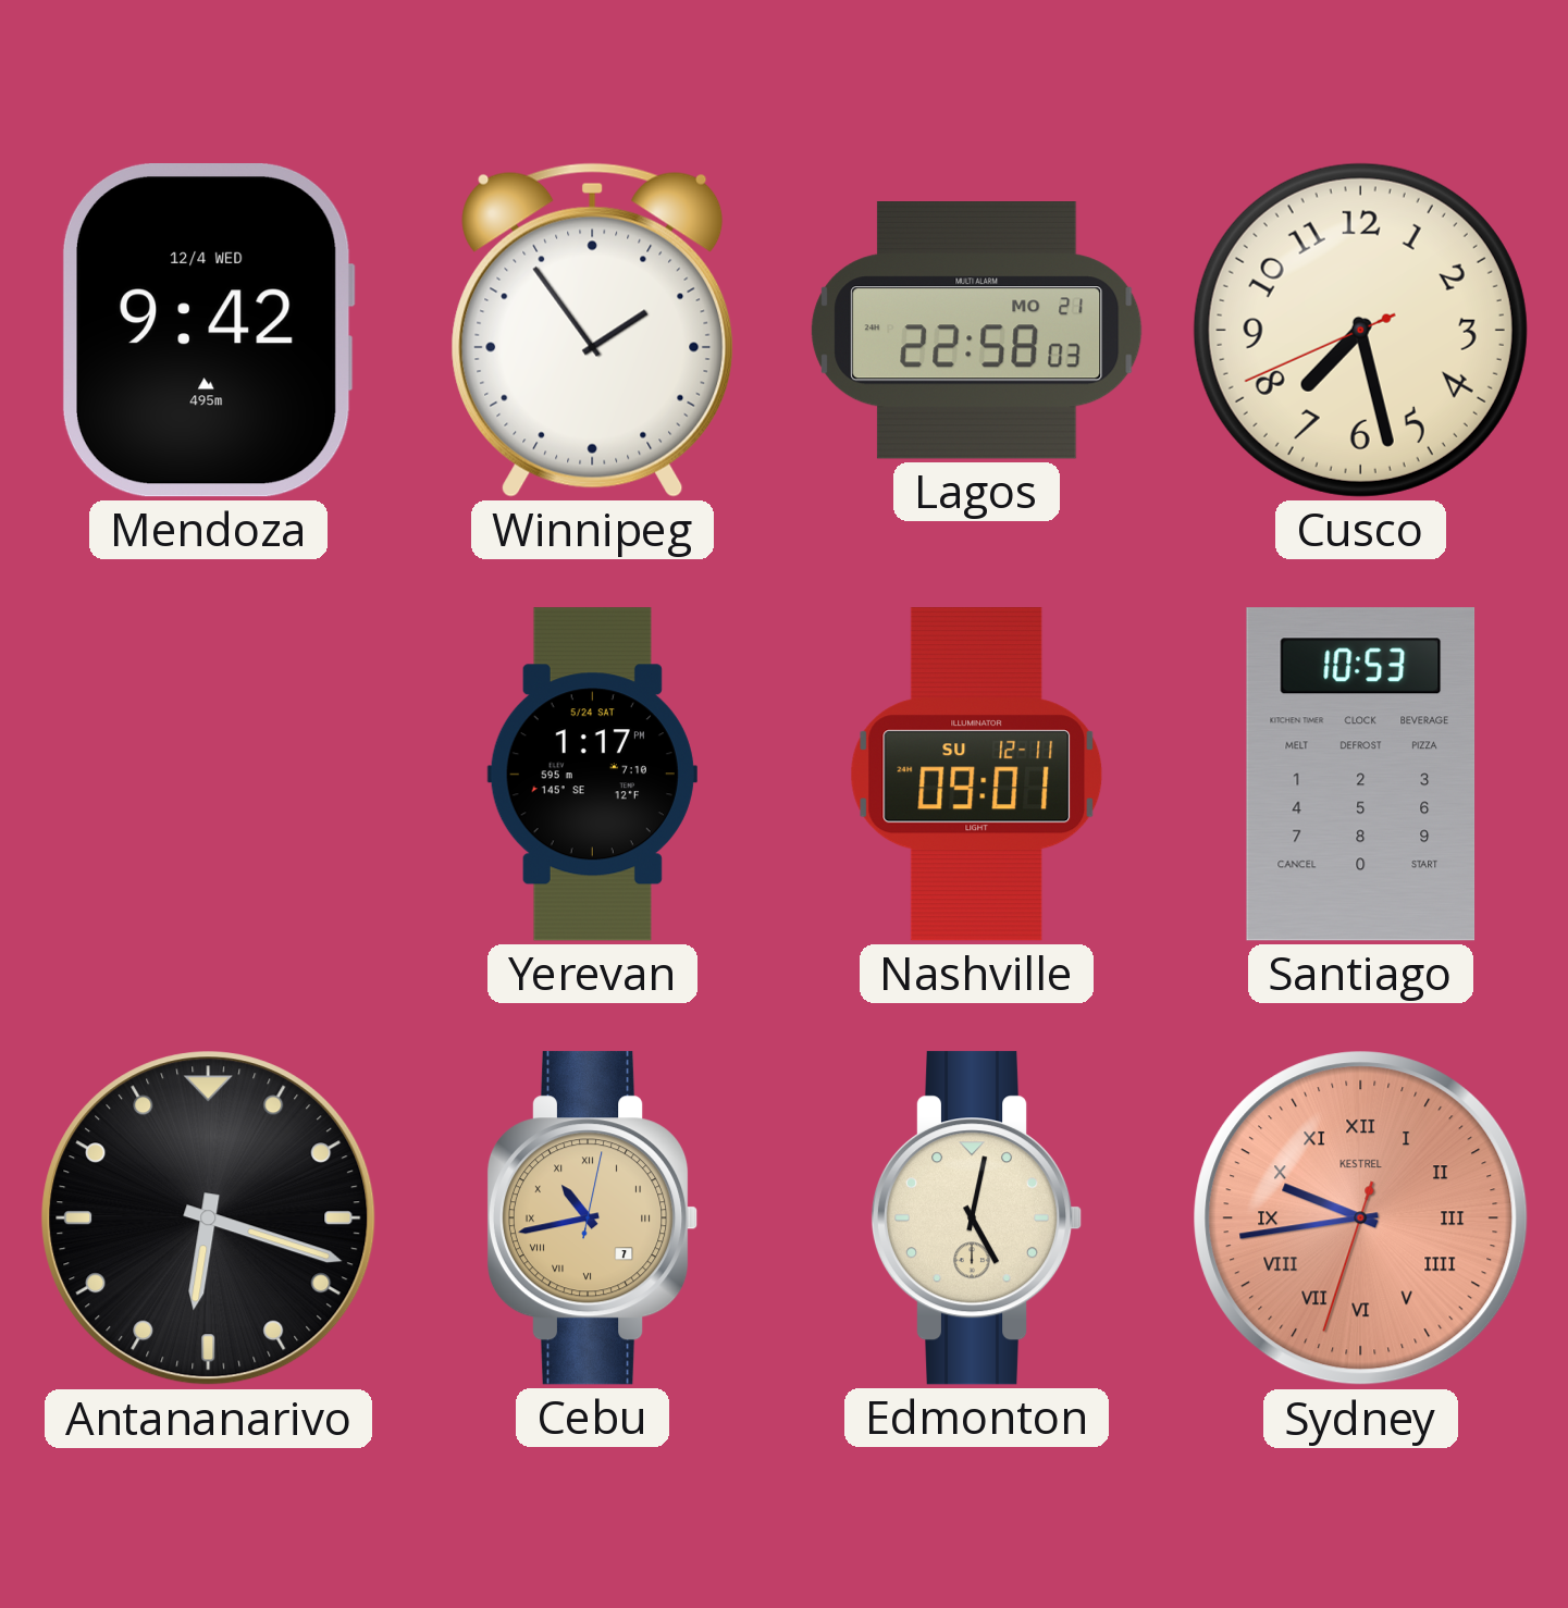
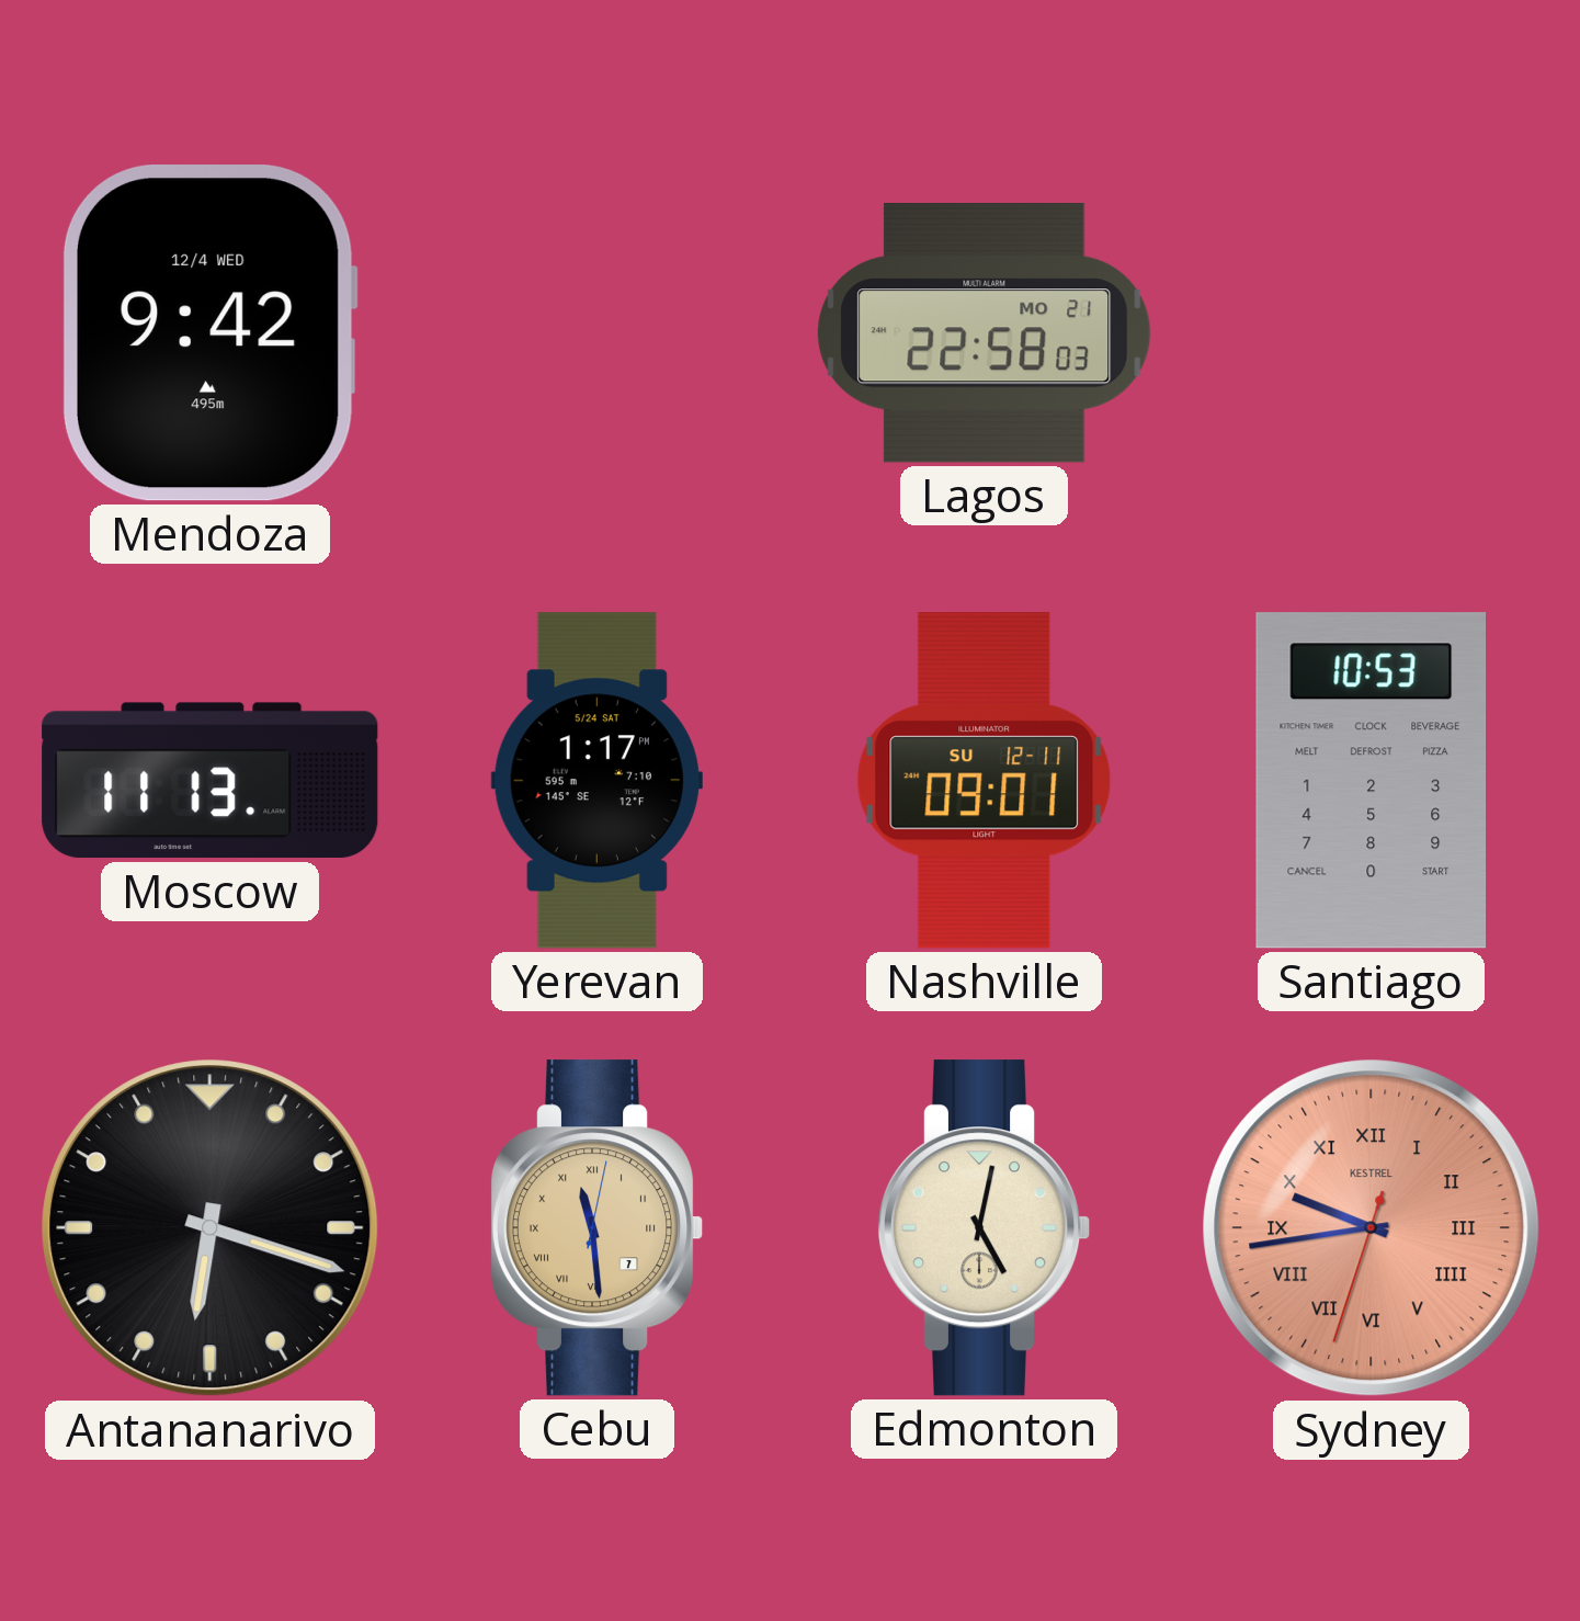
Winnipeg: 1:54 -> none (593, 330)
Cusco: 7:27 -> none (1360, 330)
Moscow: none -> 11:13 (211, 781)
Cebu: 10:43 -> 11:29 (596, 1228)
